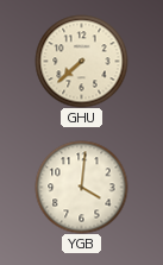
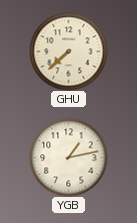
YGB: 4:01 -> 1:13 (68, 157)
